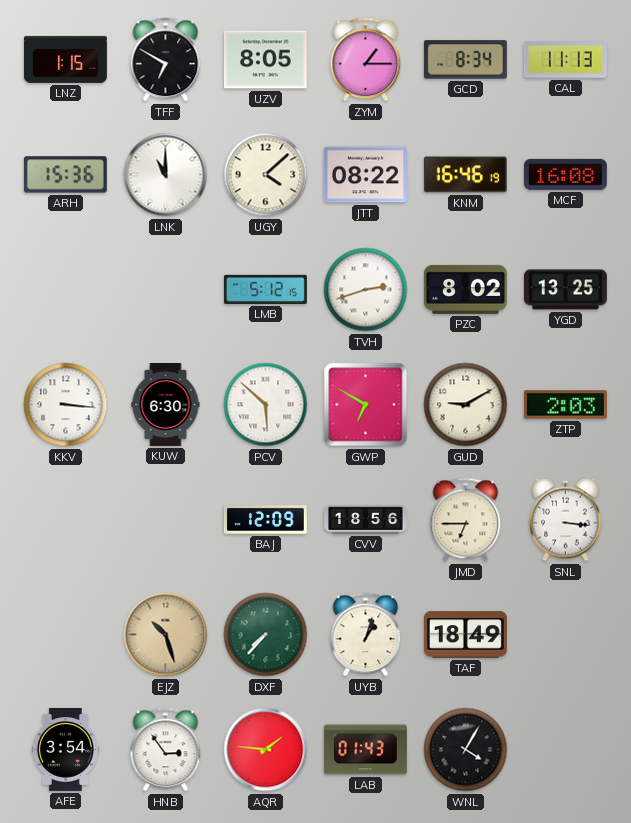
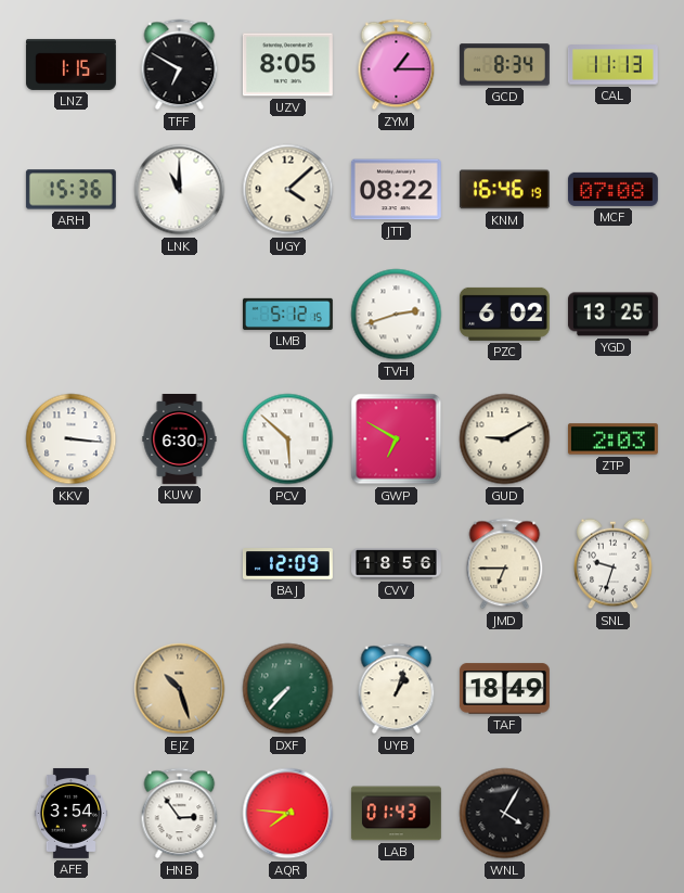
MCF: 16:08 -> 07:08 (612, 189)
PZC: 8:02 -> 6:02 (504, 314)
SNL: 3:16 -> 9:33 (614, 564)
AQR: 1:46 -> 7:46 (288, 814)
